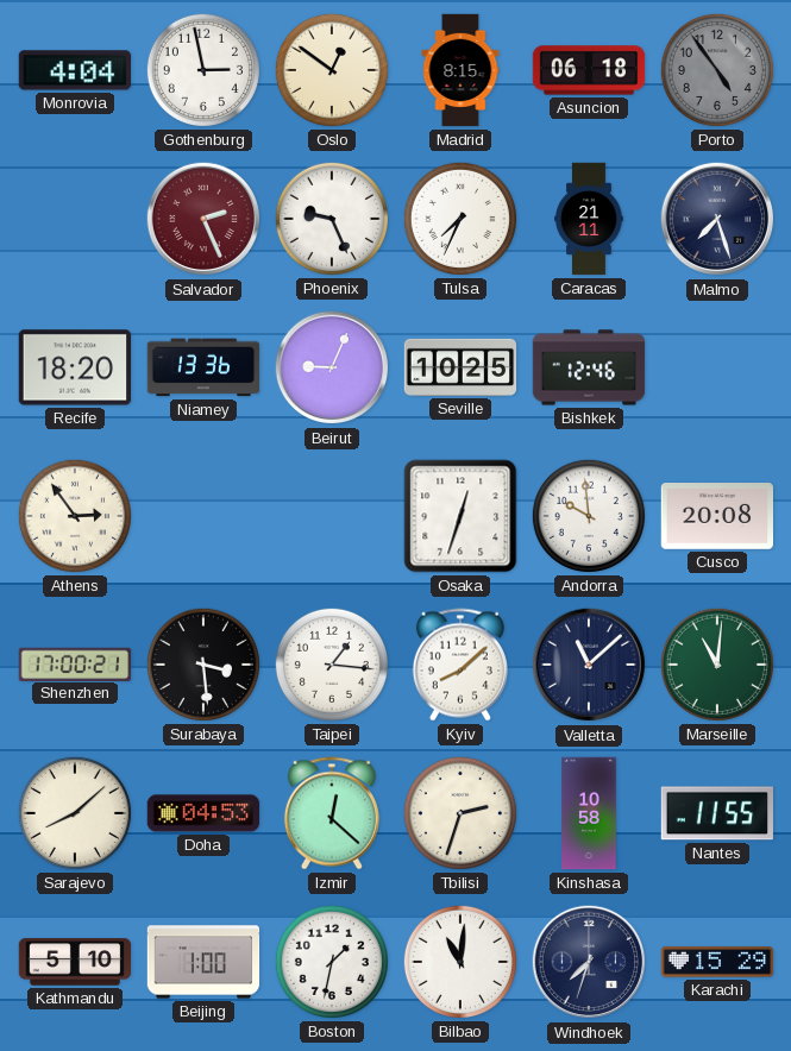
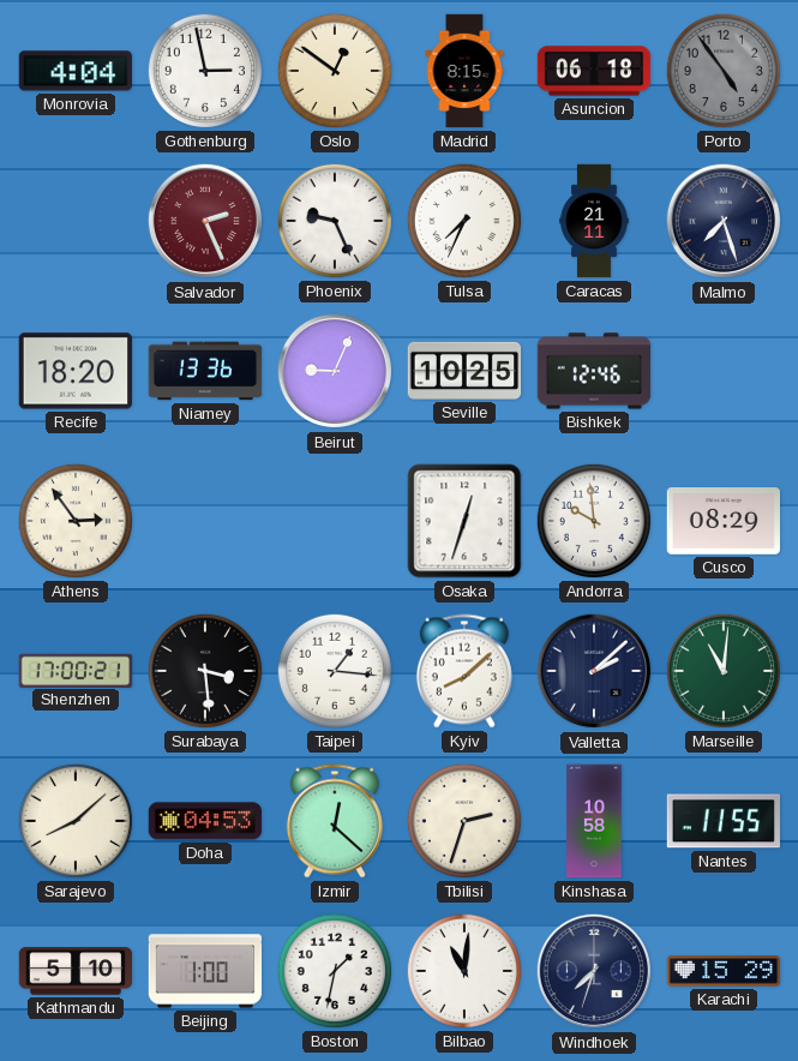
Cusco: 20:08 -> 08:29 (724, 522)
Valletta: 11:08 -> 2:08 (594, 671)
